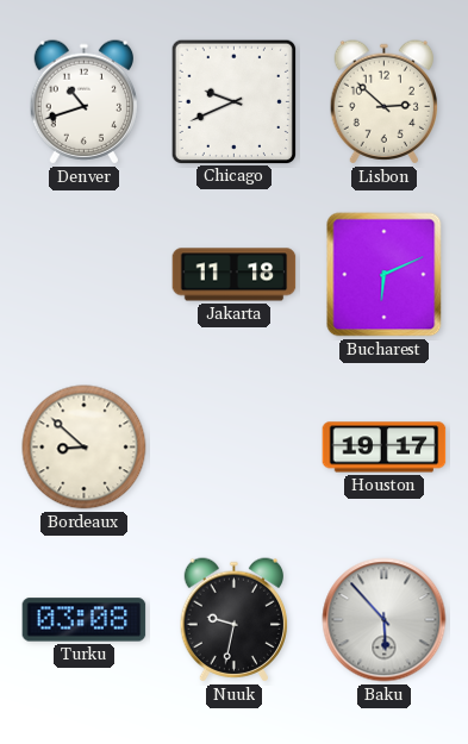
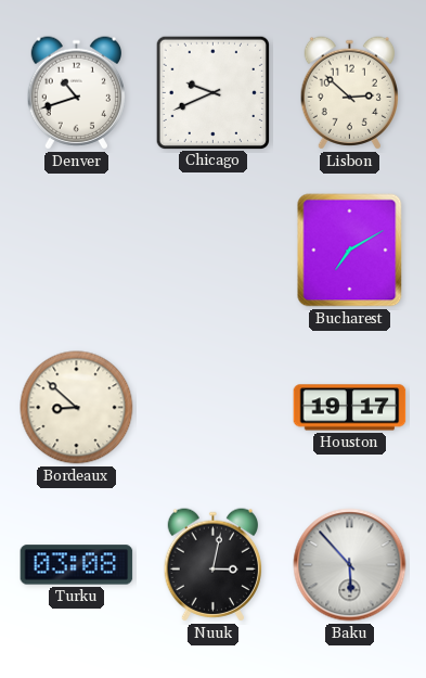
Jakarta: 11:18 -> none (235, 275)
Bucharest: 6:11 -> 7:10 (350, 251)
Nuuk: 9:32 -> 3:02 (214, 565)
